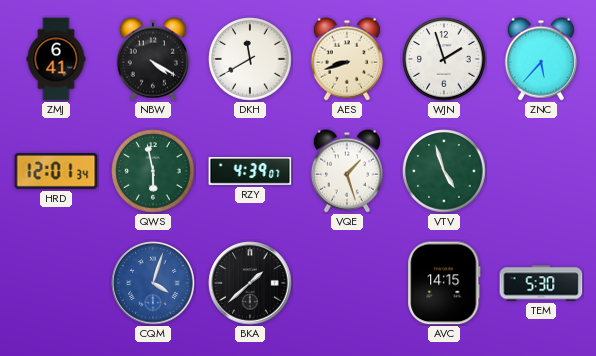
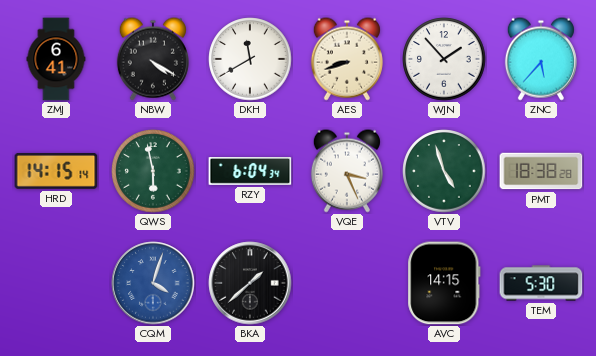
WJN: 1:57 -> 1:53 (444, 59)
HRD: 12:01 -> 14:15 (56, 172)
RZY: 4:39 -> 6:04 (250, 172)
VQE: 1:27 -> 3:26 (347, 171)
PMT: none -> 18:38 (541, 171)
